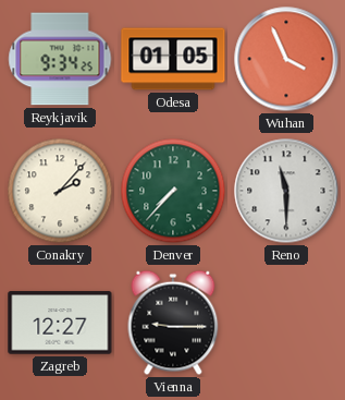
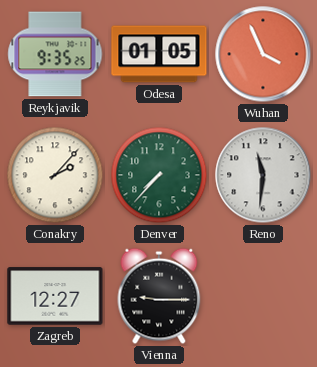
Reykjavik: 9:34 -> 9:35 (55, 54)
Reno: 11:30 -> 11:31 (263, 175)
